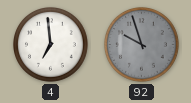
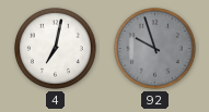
4: 6:59 -> 7:02 (56, 49)
